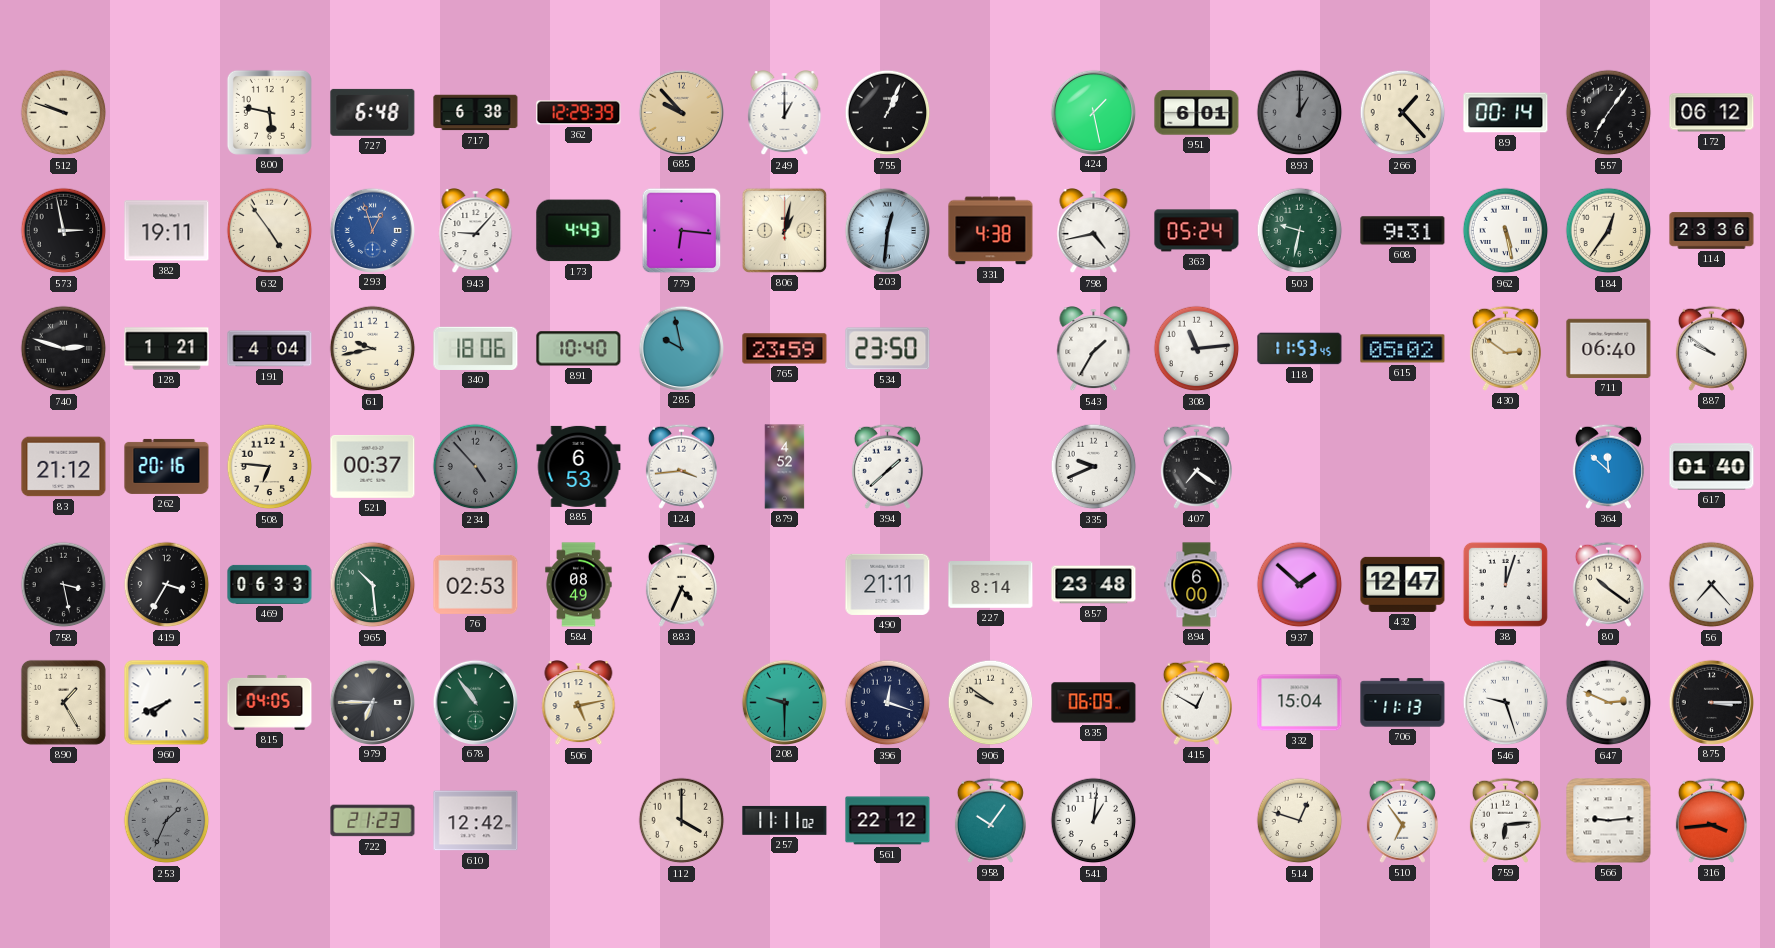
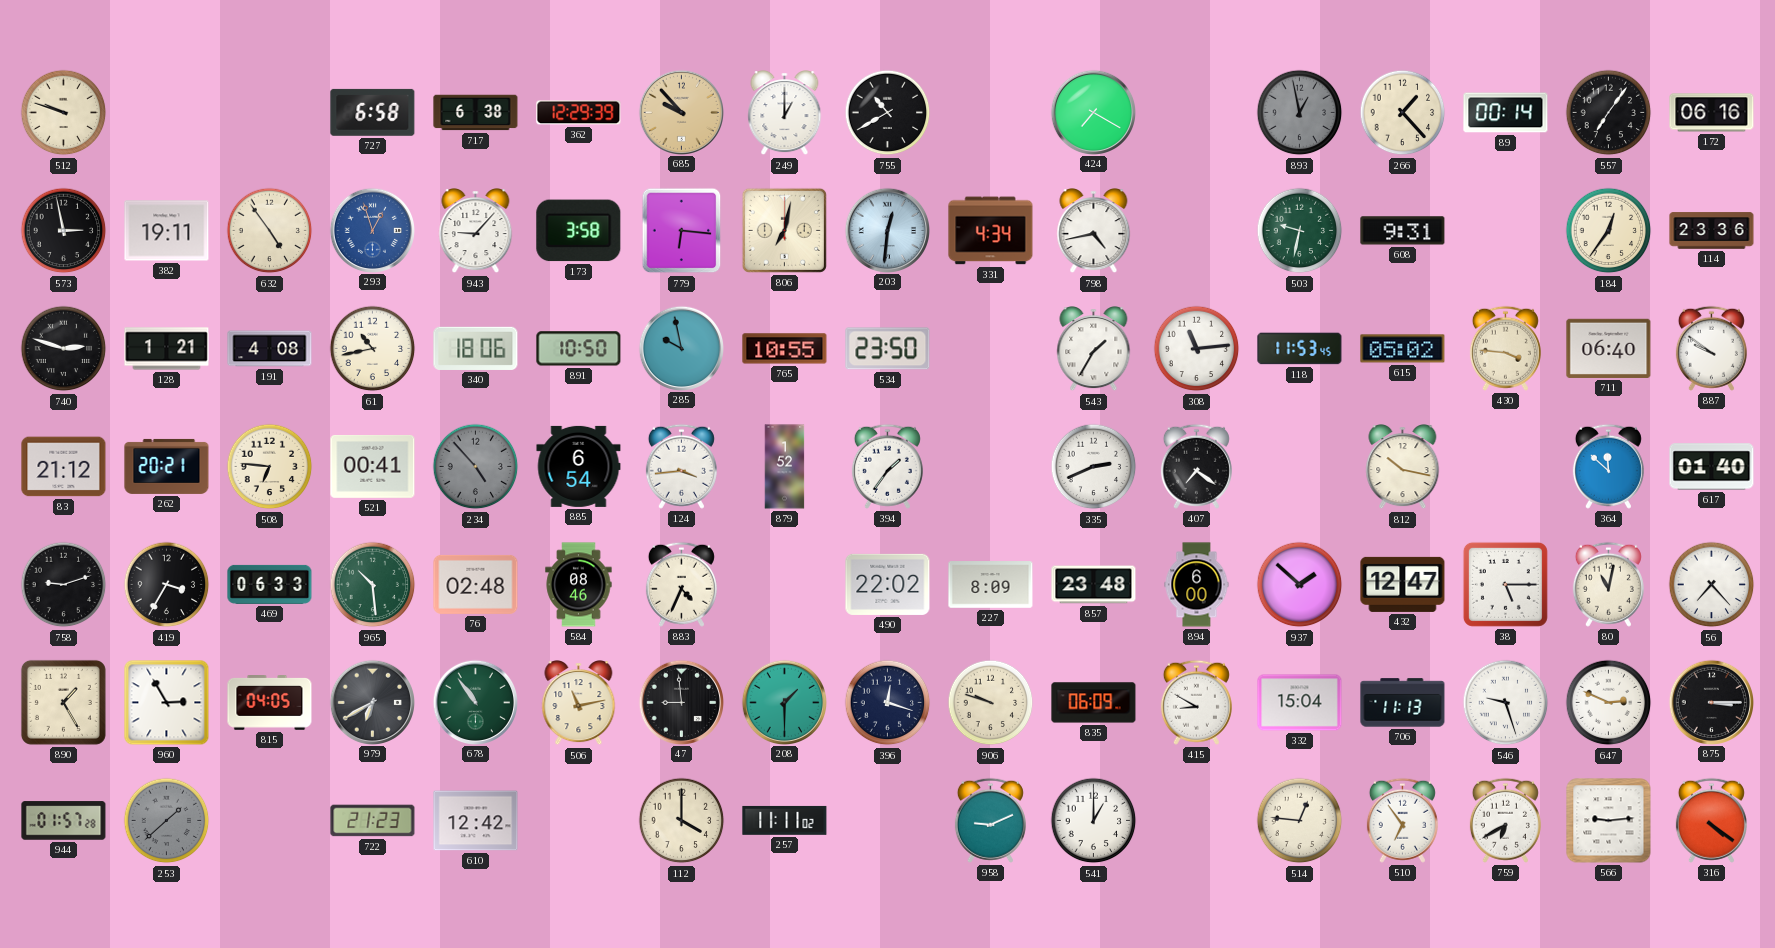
800: 5:47 -> none (269, 112)
727: 6:48 -> 6:58 (373, 112)
755: 1:04 -> 10:40 (888, 113)
424: 1:28 -> 7:20 (1093, 112)
951: 6:01 -> none (1197, 113)
893: 1:00 -> 12:58 (1300, 113)
172: 06:12 -> 06:16 (1712, 113)
173: 4:43 -> 3:58 (579, 231)
806: 1:02 -> 7:02 (784, 230)
331: 4:38 -> 4:34 (991, 231)
363: 05:24 -> none (1197, 231)
962: 5:28 -> none (1506, 231)
191: 4:04 -> 4:08 (270, 349)
61: 9:43 -> 10:43 (373, 349)
891: 10:40 -> 10:50 (579, 349)
765: 23:59 -> 10:55 (785, 349)
430: 2:51 -> 3:46 (1505, 348)
262: 20:16 -> 20:21 (167, 466)
521: 00:37 -> 00:41 (373, 466)
885: 6:53 -> 6:54 (579, 466)
879: 4:52 -> 1:52 (785, 467)
394: 1:38 -> 1:36 (887, 466)
335: 9:41 -> 2:41 (1094, 467)
812: none -> 10:17 (1403, 467)
758: 3:28 -> 9:12 (64, 585)
76: 02:53 -> 02:48 (476, 584)
584: 08:49 -> 08:46 (579, 585)
490: 21:11 -> 22:02 (888, 584)
227: 8:14 -> 8:09 (991, 585)
38: 12:03 -> 5:15 (1505, 584)
80: 10:21 -> 11:02 (1608, 584)
960: 7:41 -> 2:55 (167, 703)
979: 6:45 -> 6:40 (372, 702)
506: 5:13 -> 11:13 (579, 703)
47: none -> 8:59 (681, 702)
208: 9:30 -> 1:30 (784, 702)
906: 9:51 -> 9:48 (991, 703)
415: 12:50 -> 8:50 (1196, 702)
944: none -> 01:57 (64, 821)
253: 1:34 -> 1:38 (167, 821)
561: 22:12 -> none (888, 821)
958: 10:06 -> 9:11 (990, 820)
541: 1:01 -> 1:00 (1094, 821)
514: 12:48 -> 12:46 (1300, 821)
759: 6:14 -> 6:40 (1505, 820)
316: 3:44 -> 4:21 (1711, 820)
